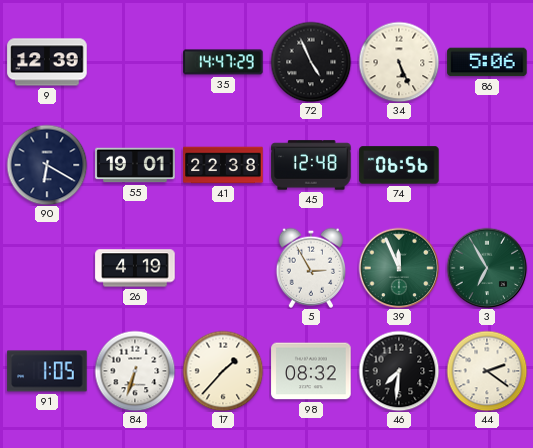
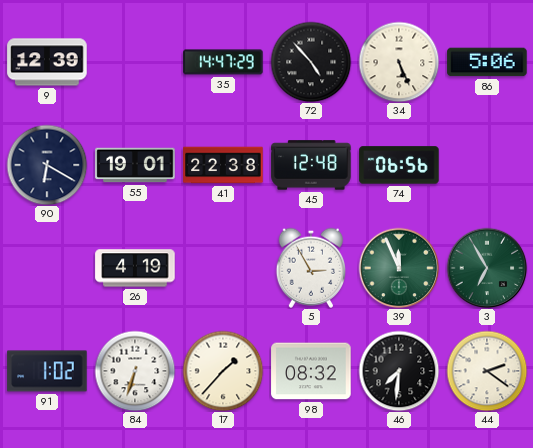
72: 4:56 -> 4:53 (311, 62)
91: 1:05 -> 1:02 (47, 371)
